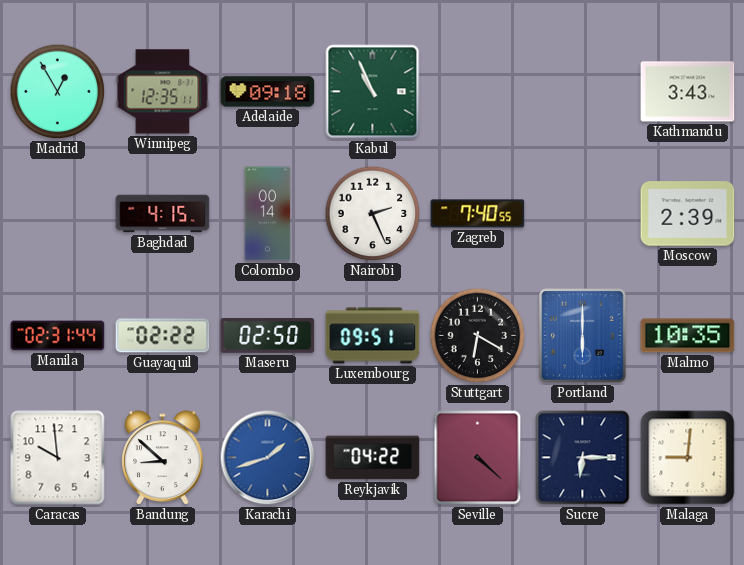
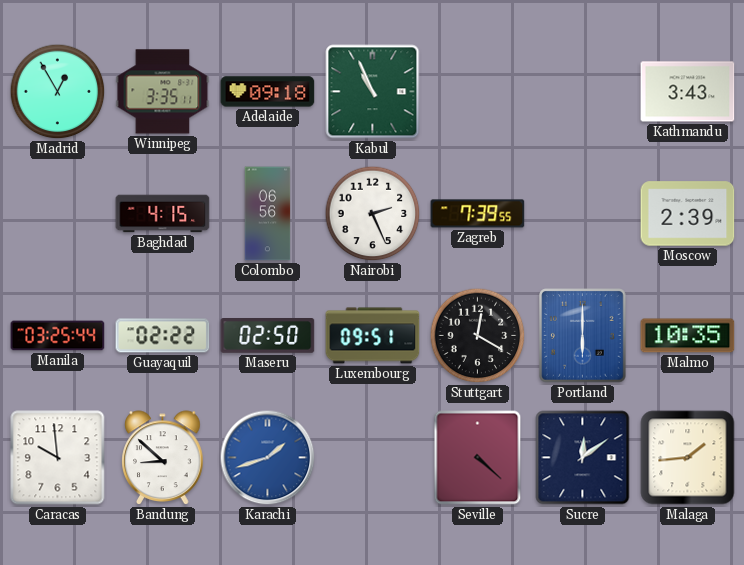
Winnipeg: 12:35 -> 3:35 (163, 92)
Colombo: 00:14 -> 06:56 (268, 214)
Zagreb: 7:40 -> 7:39 (478, 214)
Manila: 02:31 -> 03:25 (58, 336)
Stuttgart: 6:20 -> 12:20 (478, 336)
Reykjavik: 04:22 -> none (373, 458)
Sucre: 6:15 -> 12:09 (583, 458)
Malaga: 9:01 -> 1:44 (688, 458)
